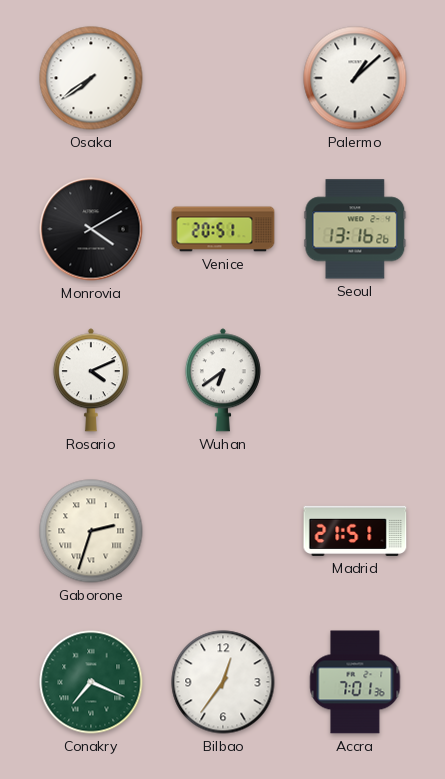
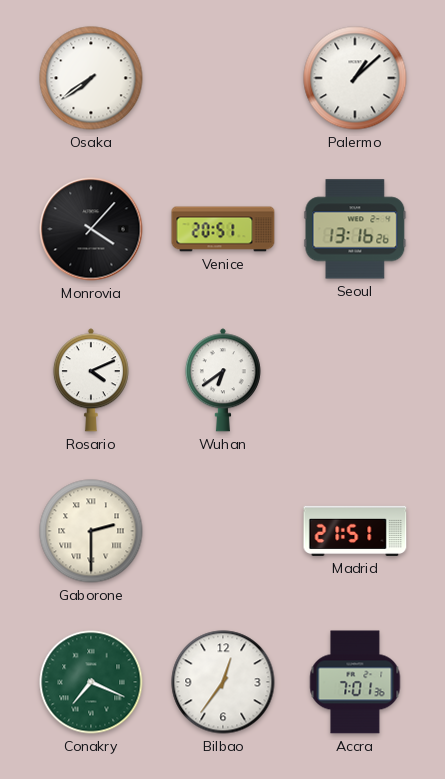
Monrovia: 4:10 -> 4:07 (91, 229)
Gaborone: 2:33 -> 2:30 (91, 531)
